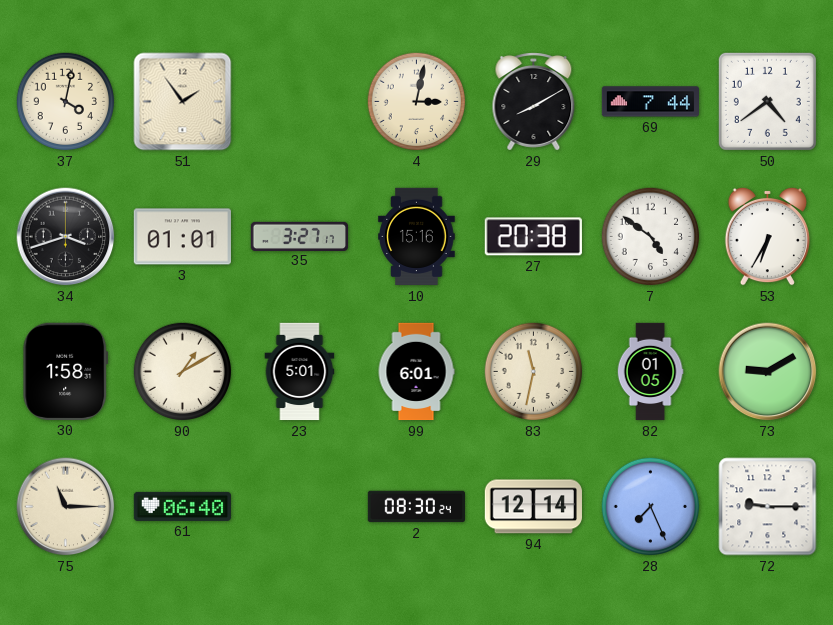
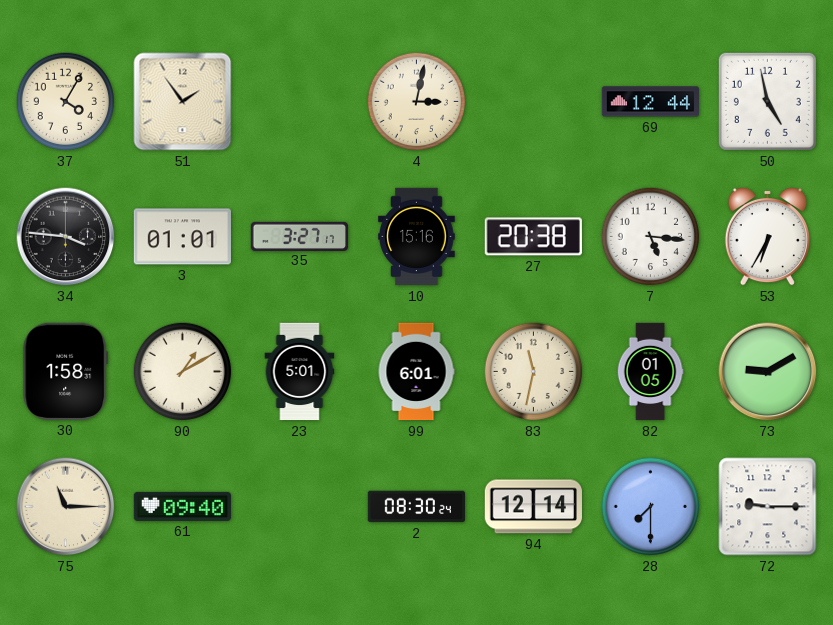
37: 4:02 -> 4:05 (66, 102)
29: 8:10 -> none (534, 102)
69: 7:44 -> 12:44 (650, 102)
50: 4:39 -> 4:58 (767, 101)
34: 3:42 -> 3:46 (66, 237)
7: 4:51 -> 5:16 (651, 237)
61: 06:40 -> 09:40 (182, 506)
28: 7:26 -> 7:30 (651, 507)
